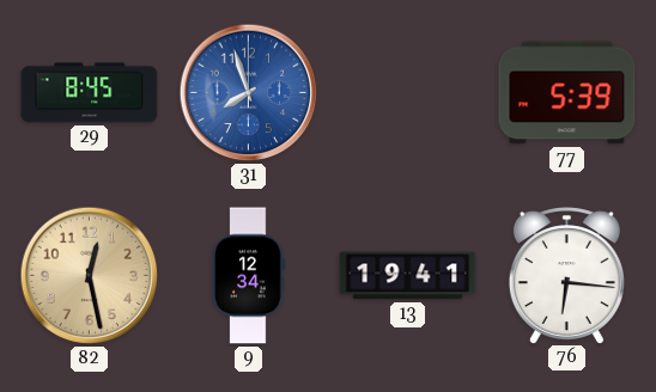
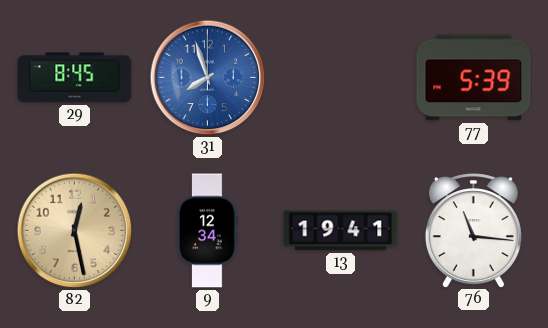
76: 6:16 -> 11:16 (473, 230)
